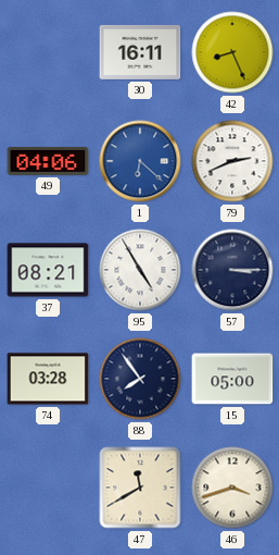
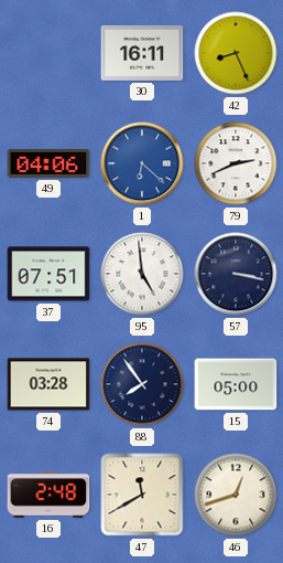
37: 08:21 -> 07:51 (48, 274)
95: 4:55 -> 4:59 (142, 274)
57: 3:15 -> 3:17 (236, 274)
16: none -> 2:48 (48, 495)
46: 3:42 -> 12:42 (236, 495)
